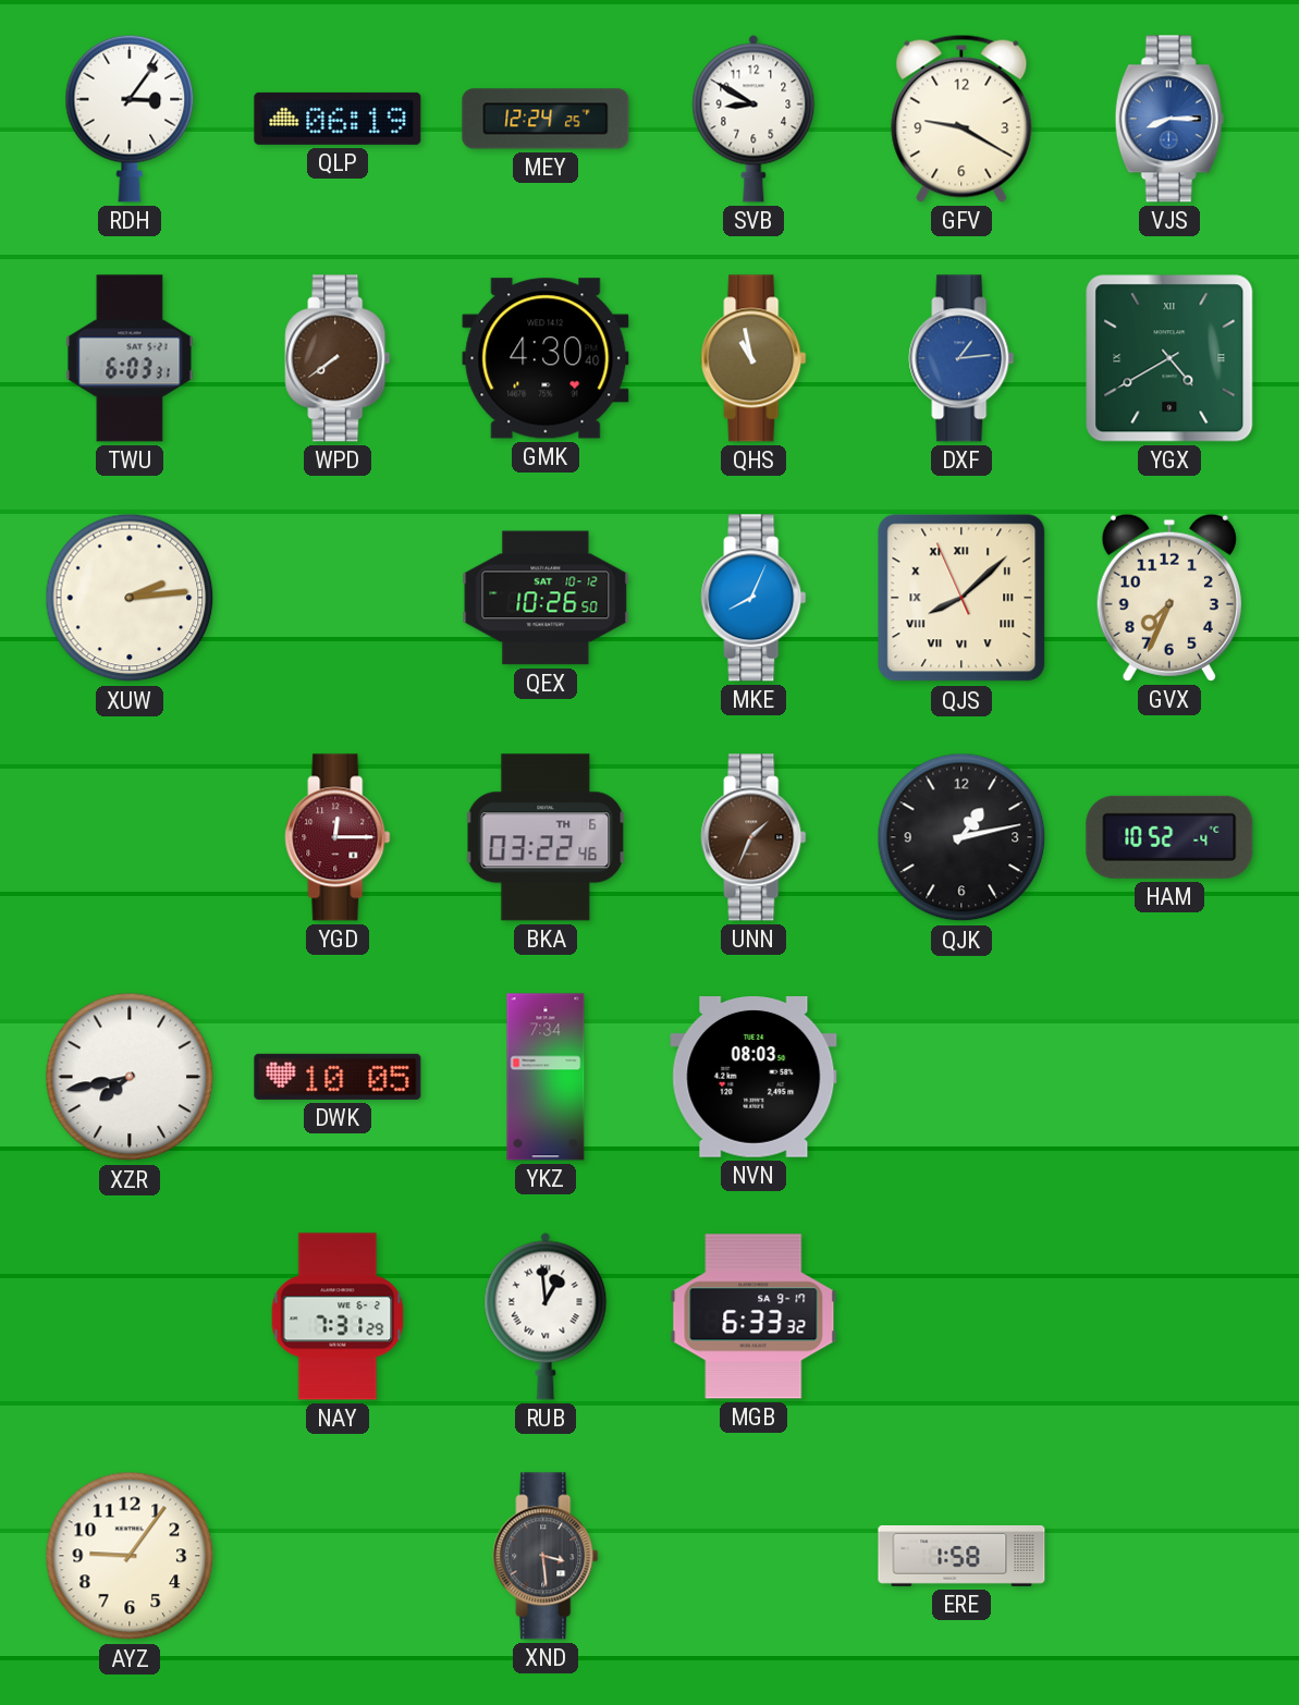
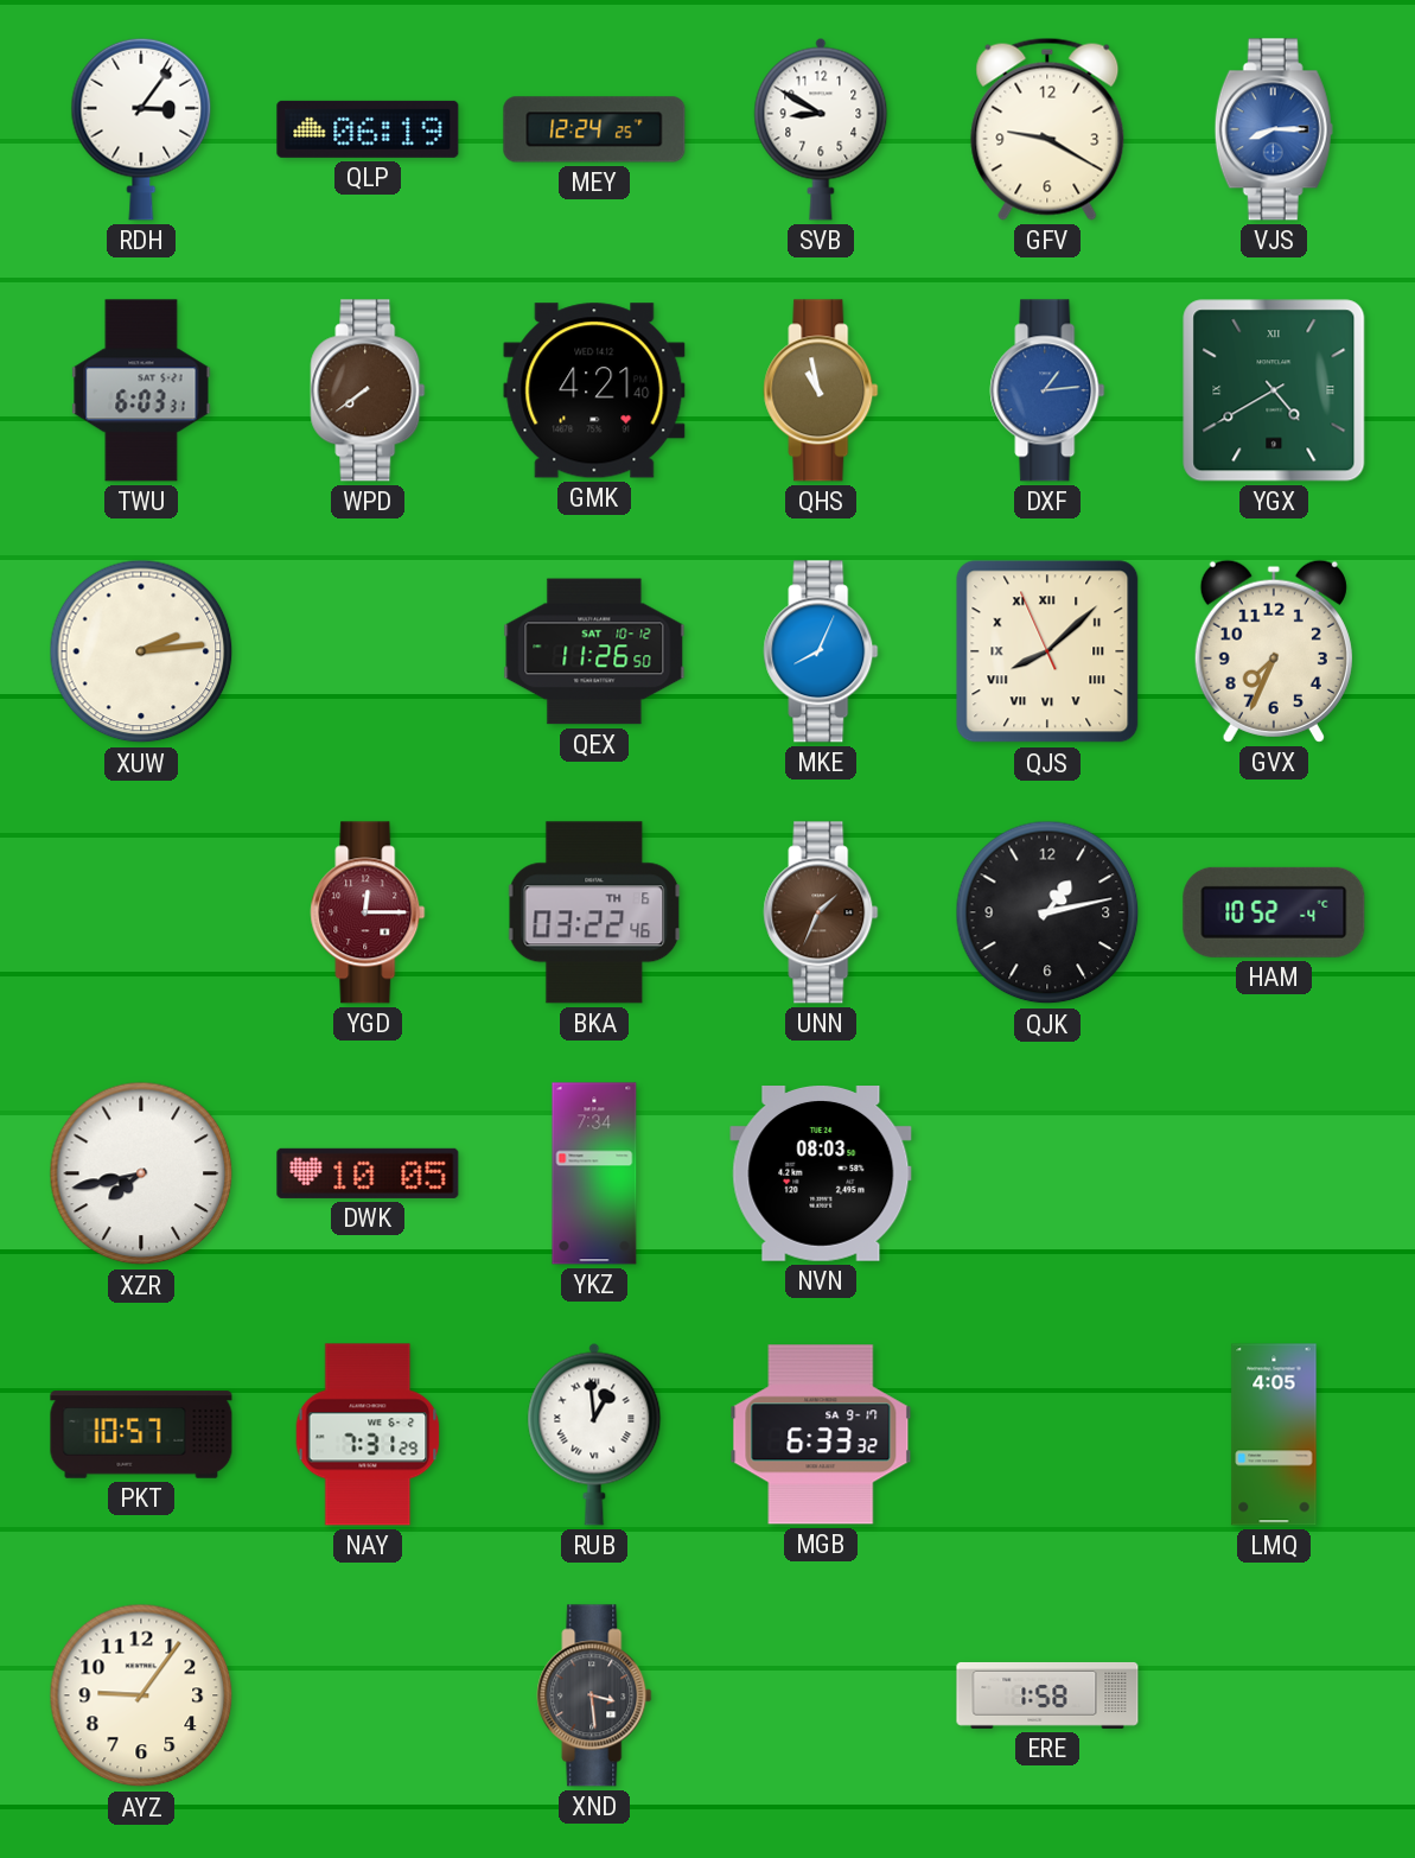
GMK: 4:30 -> 4:21 (594, 390)
QEX: 10:26 -> 11:26 (594, 651)
PKT: none -> 10:57 (141, 1434)
LMQ: none -> 4:05 (1274, 1434)
